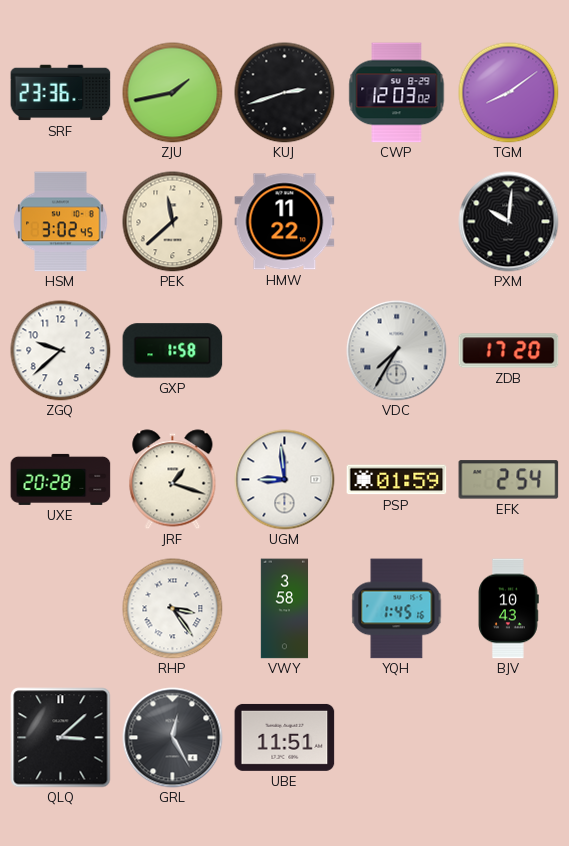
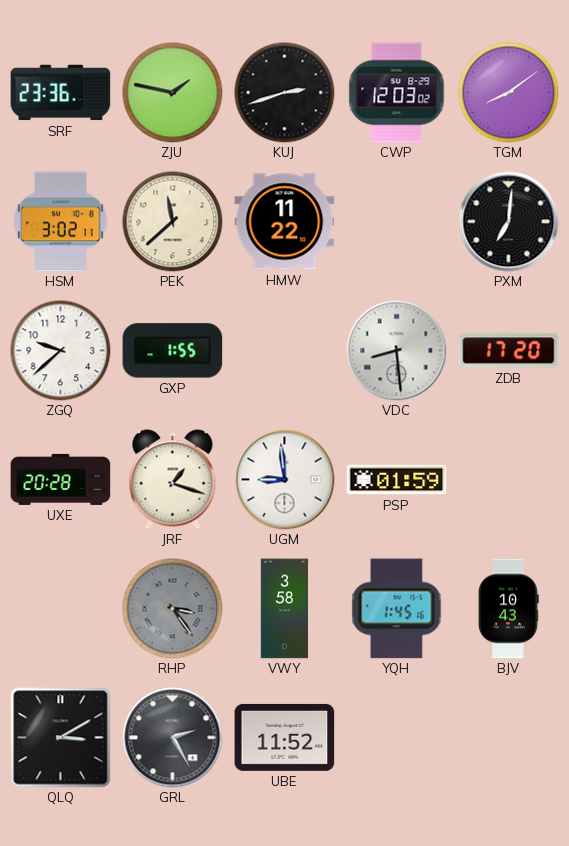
ZJU: 1:43 -> 1:47 (173, 93)
HSM: 3:02:45 -> 3:02:11 (61, 222)
PXM: 10:01 -> 7:01 (509, 222)
GXP: 1:58 -> 1:55 (173, 351)
VDC: 7:35 -> 8:29 (397, 351)
EFK: 2:54 -> none (509, 480)
RHP dial: white -> grey (173, 609)
QLQ: 3:08 -> 3:10 (61, 738)
GRL: 12:25 -> 2:25 (173, 738)
UBE: 11:51 -> 11:52 (285, 737)
